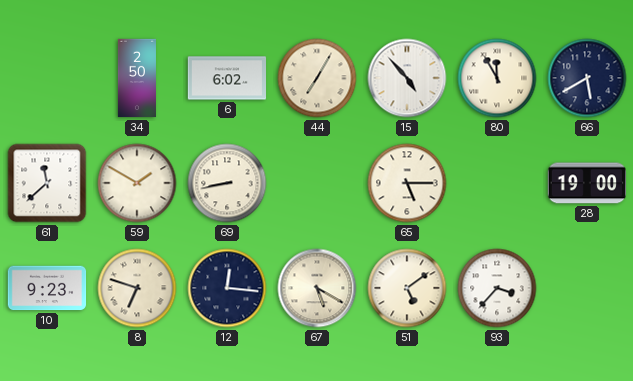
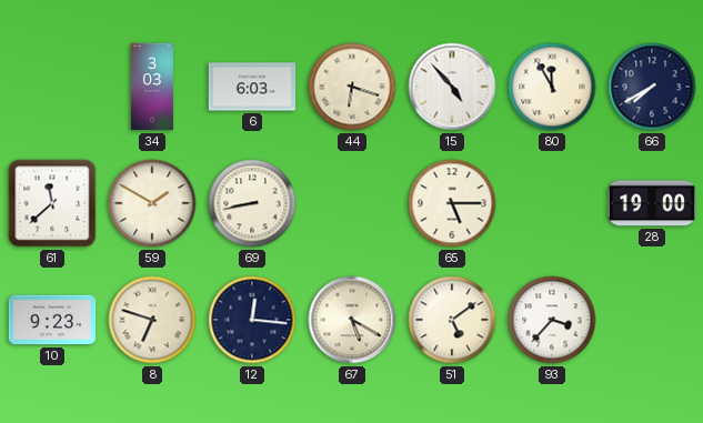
34: 2:50 -> 3:03 (152, 87)
6: 6:02 -> 6:03 (252, 87)
44: 7:05 -> 6:18 (352, 87)
66: 5:40 -> 7:40 (652, 87)
